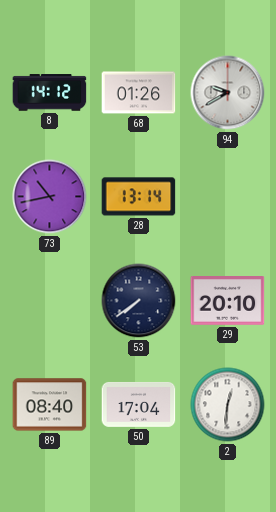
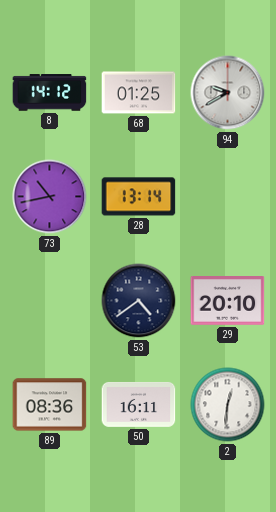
68: 01:26 -> 01:25 (139, 93)
53: 7:39 -> 4:39 (139, 301)
89: 08:40 -> 08:36 (50, 405)
50: 17:04 -> 16:11 (139, 404)
